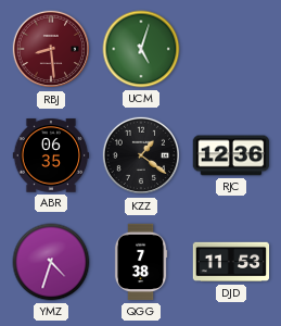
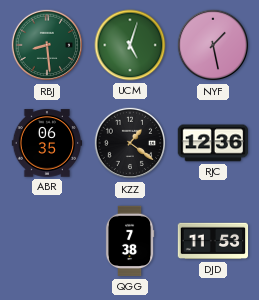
RBJ dial: burgundy -> green (47, 45)
NYF: none -> 1:28 (213, 45)
YMZ: 4:33 -> none (51, 262)
